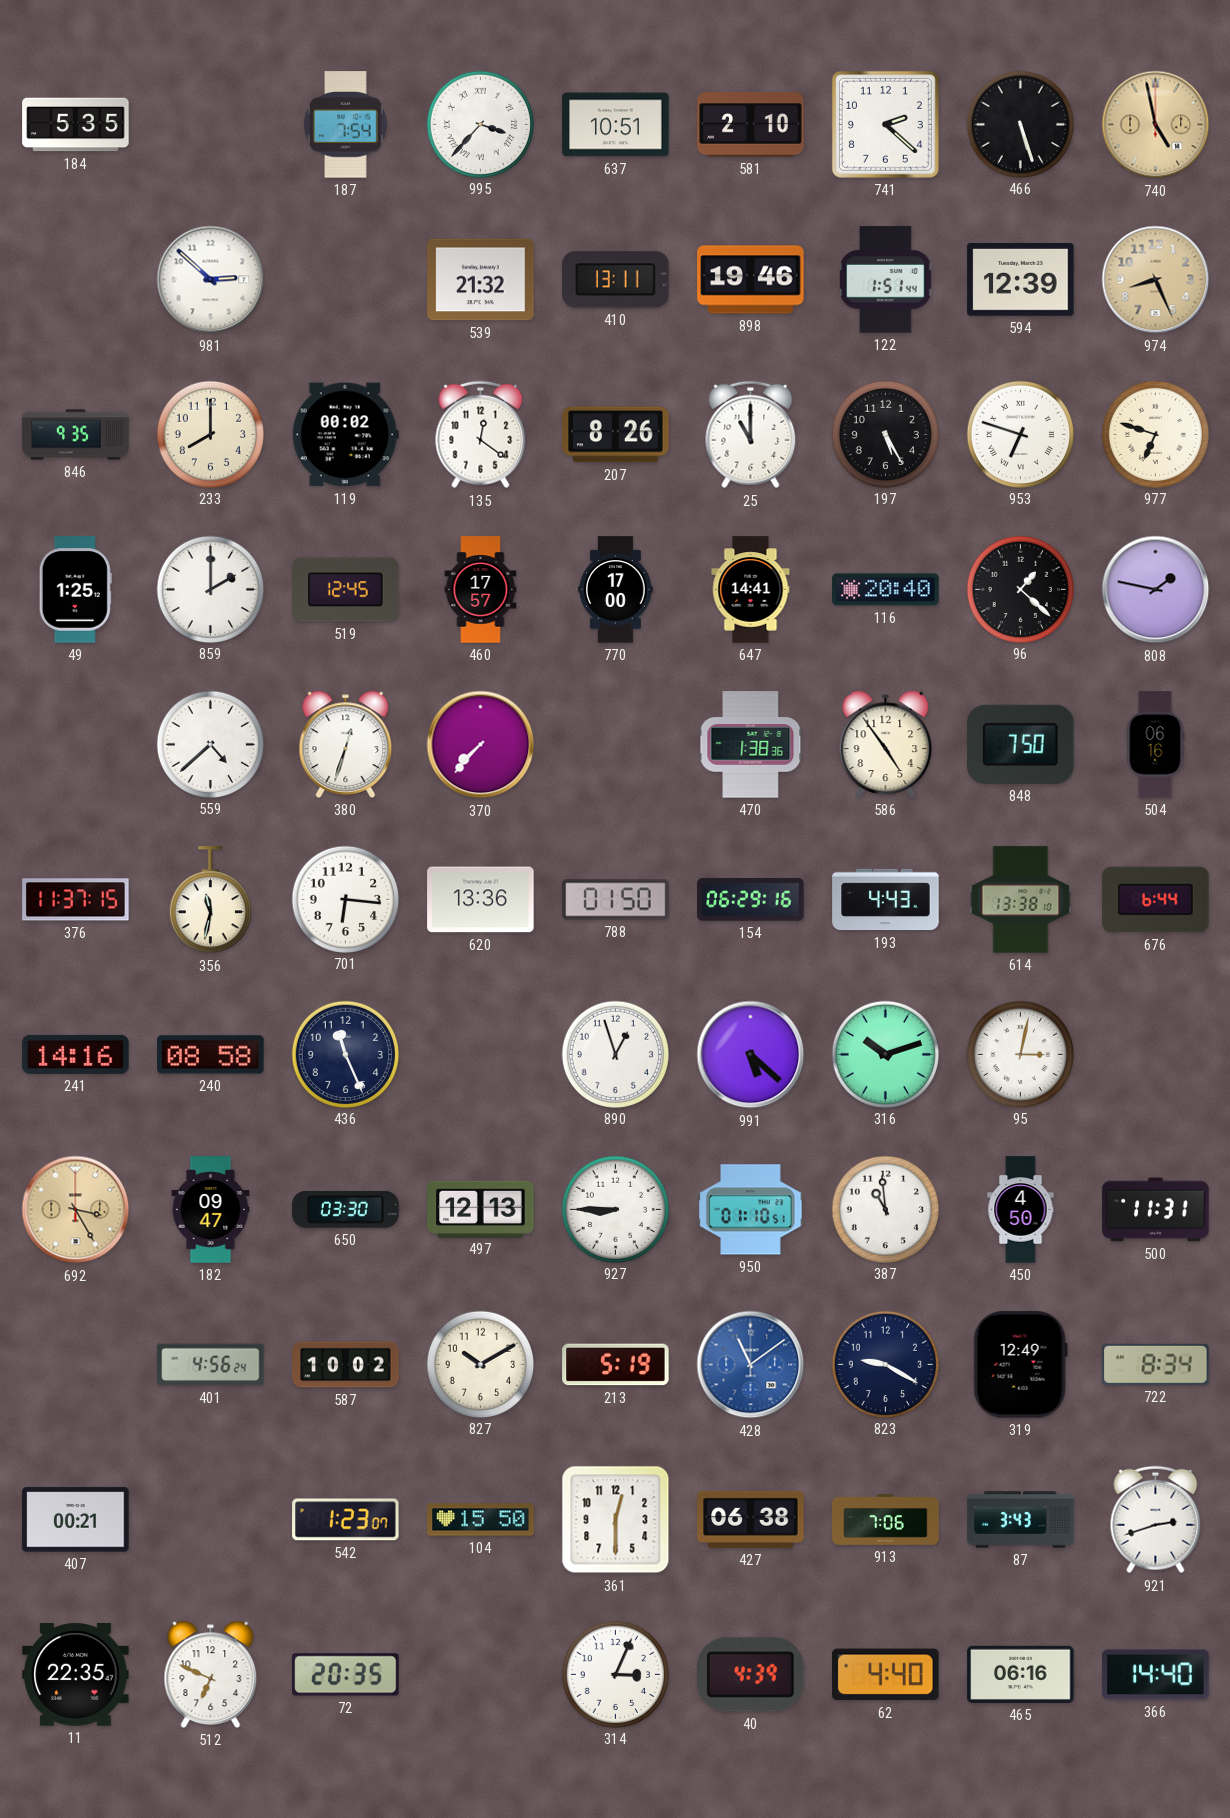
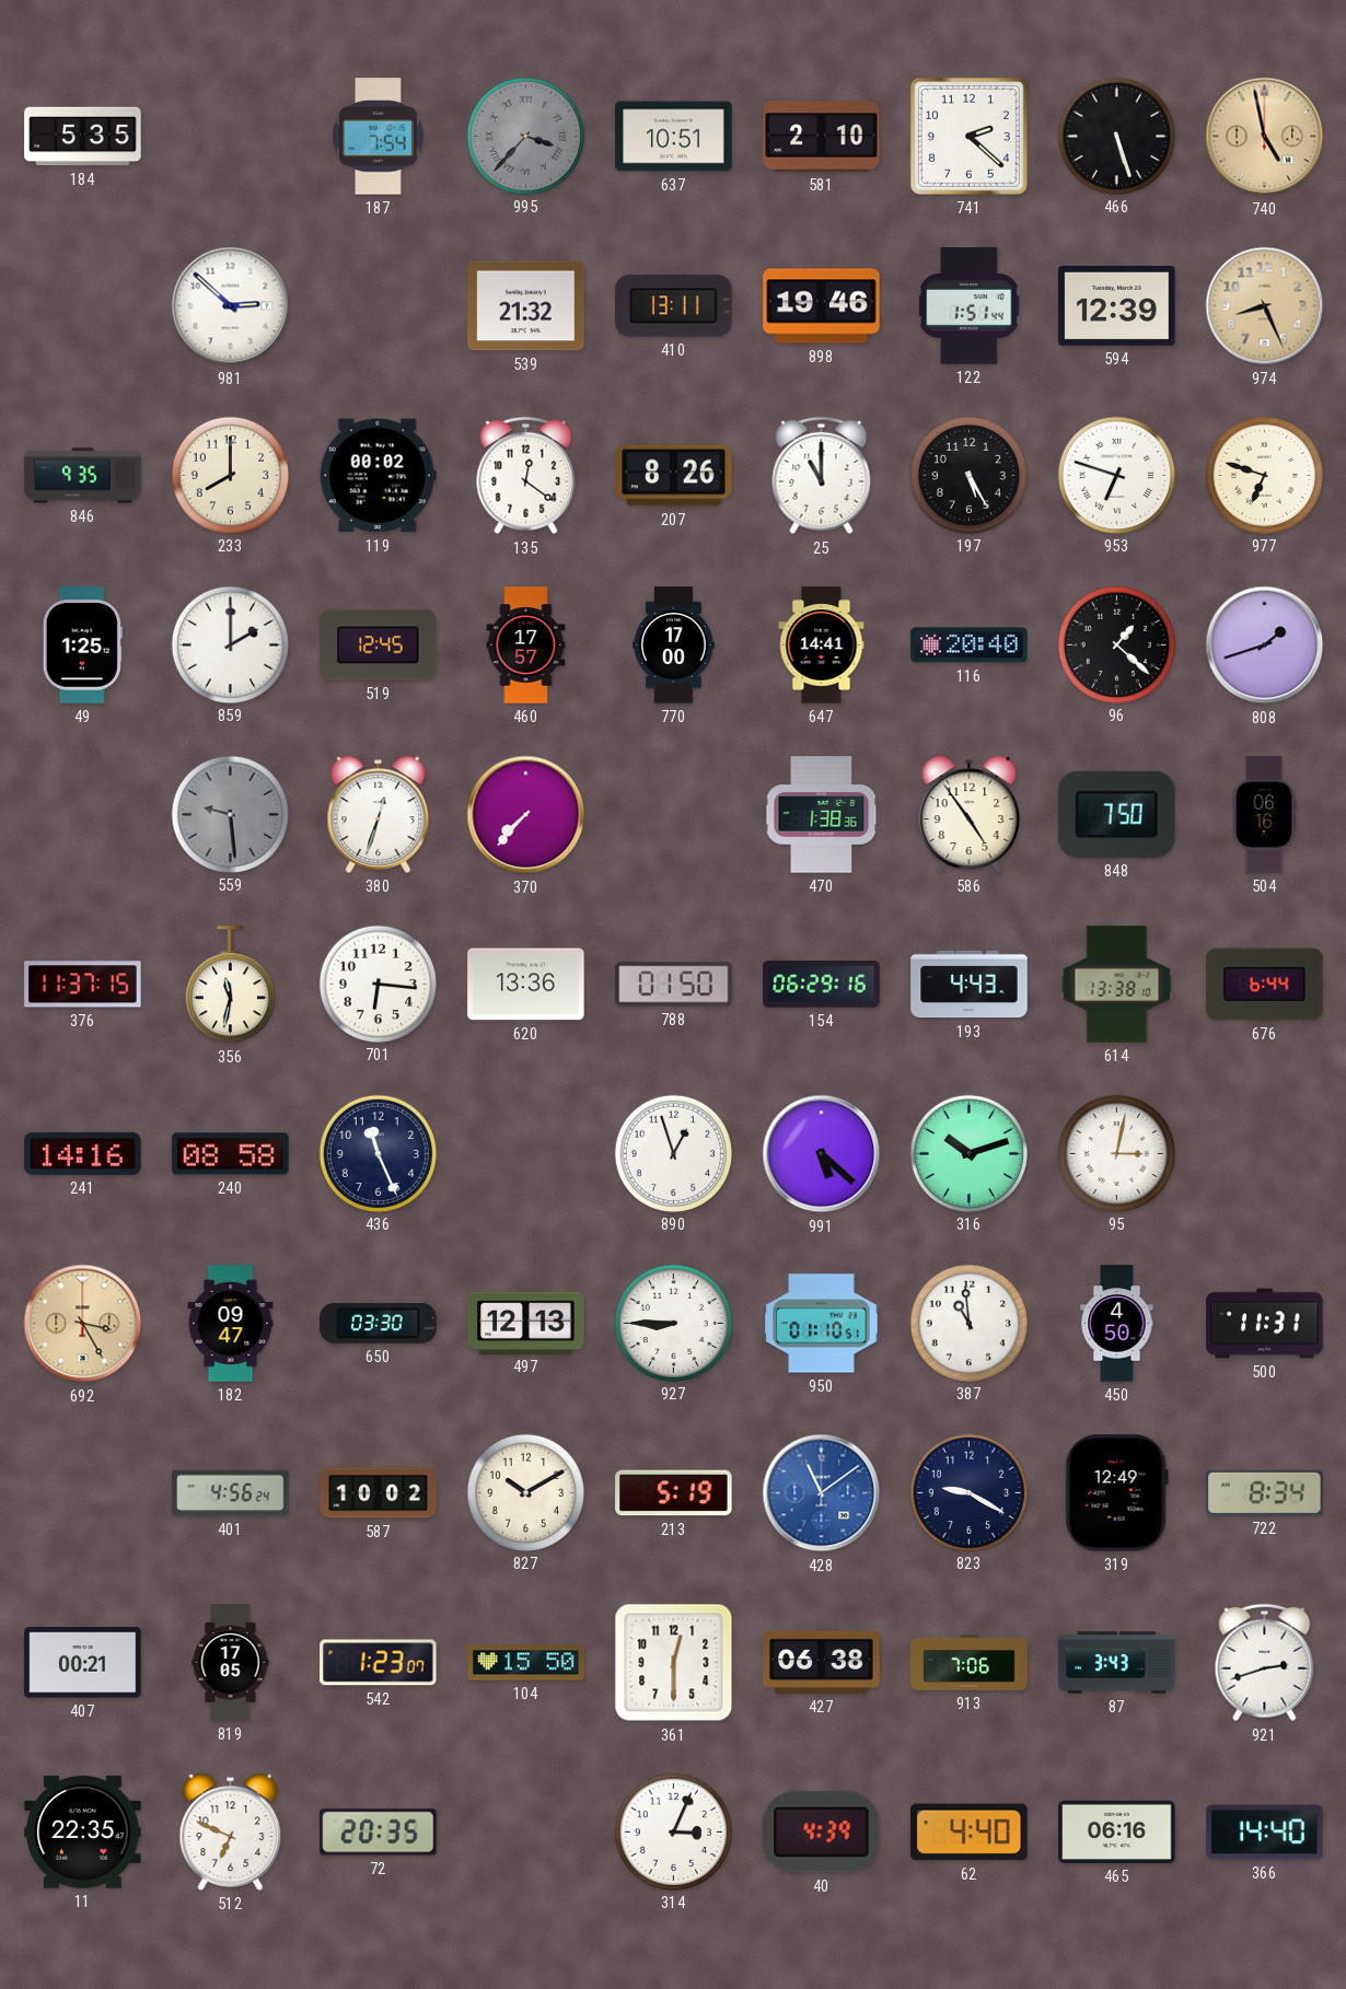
995 dial: white -> grey (525, 136)
808: 1:47 -> 1:42 (1265, 645)
559: 4:38 -> 9:29 (230, 814)
559 dial: white -> grey (230, 814)
819: none -> 17:05 (231, 1663)
